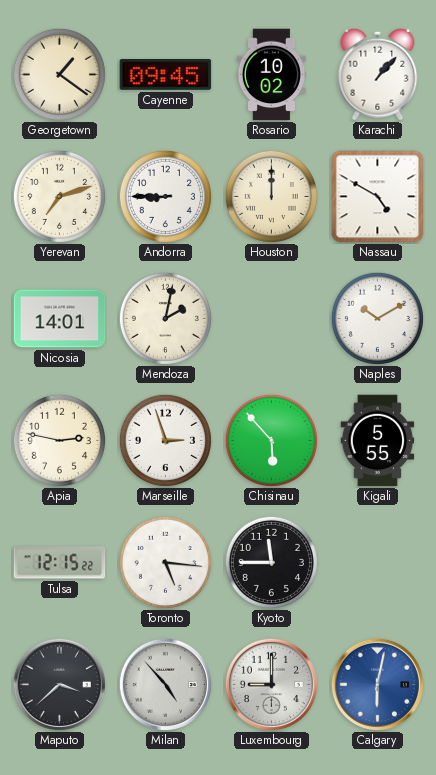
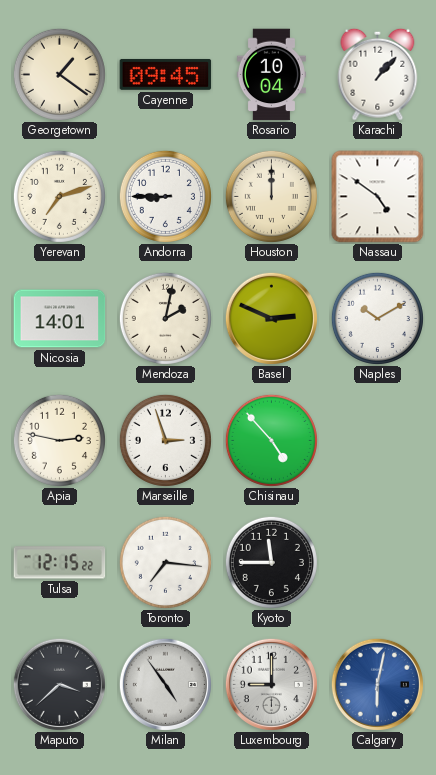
Rosario: 10:02 -> 10:04 (271, 75)
Nassau: 4:50 -> 4:51 (378, 197)
Basel: none -> 2:49 (271, 318)
Chisinau: 5:53 -> 4:53 (271, 440)
Kigali: 5:55 -> none (378, 441)
Toronto: 5:16 -> 7:16 (165, 562)
Milan: 4:53 -> 4:54 (165, 684)
